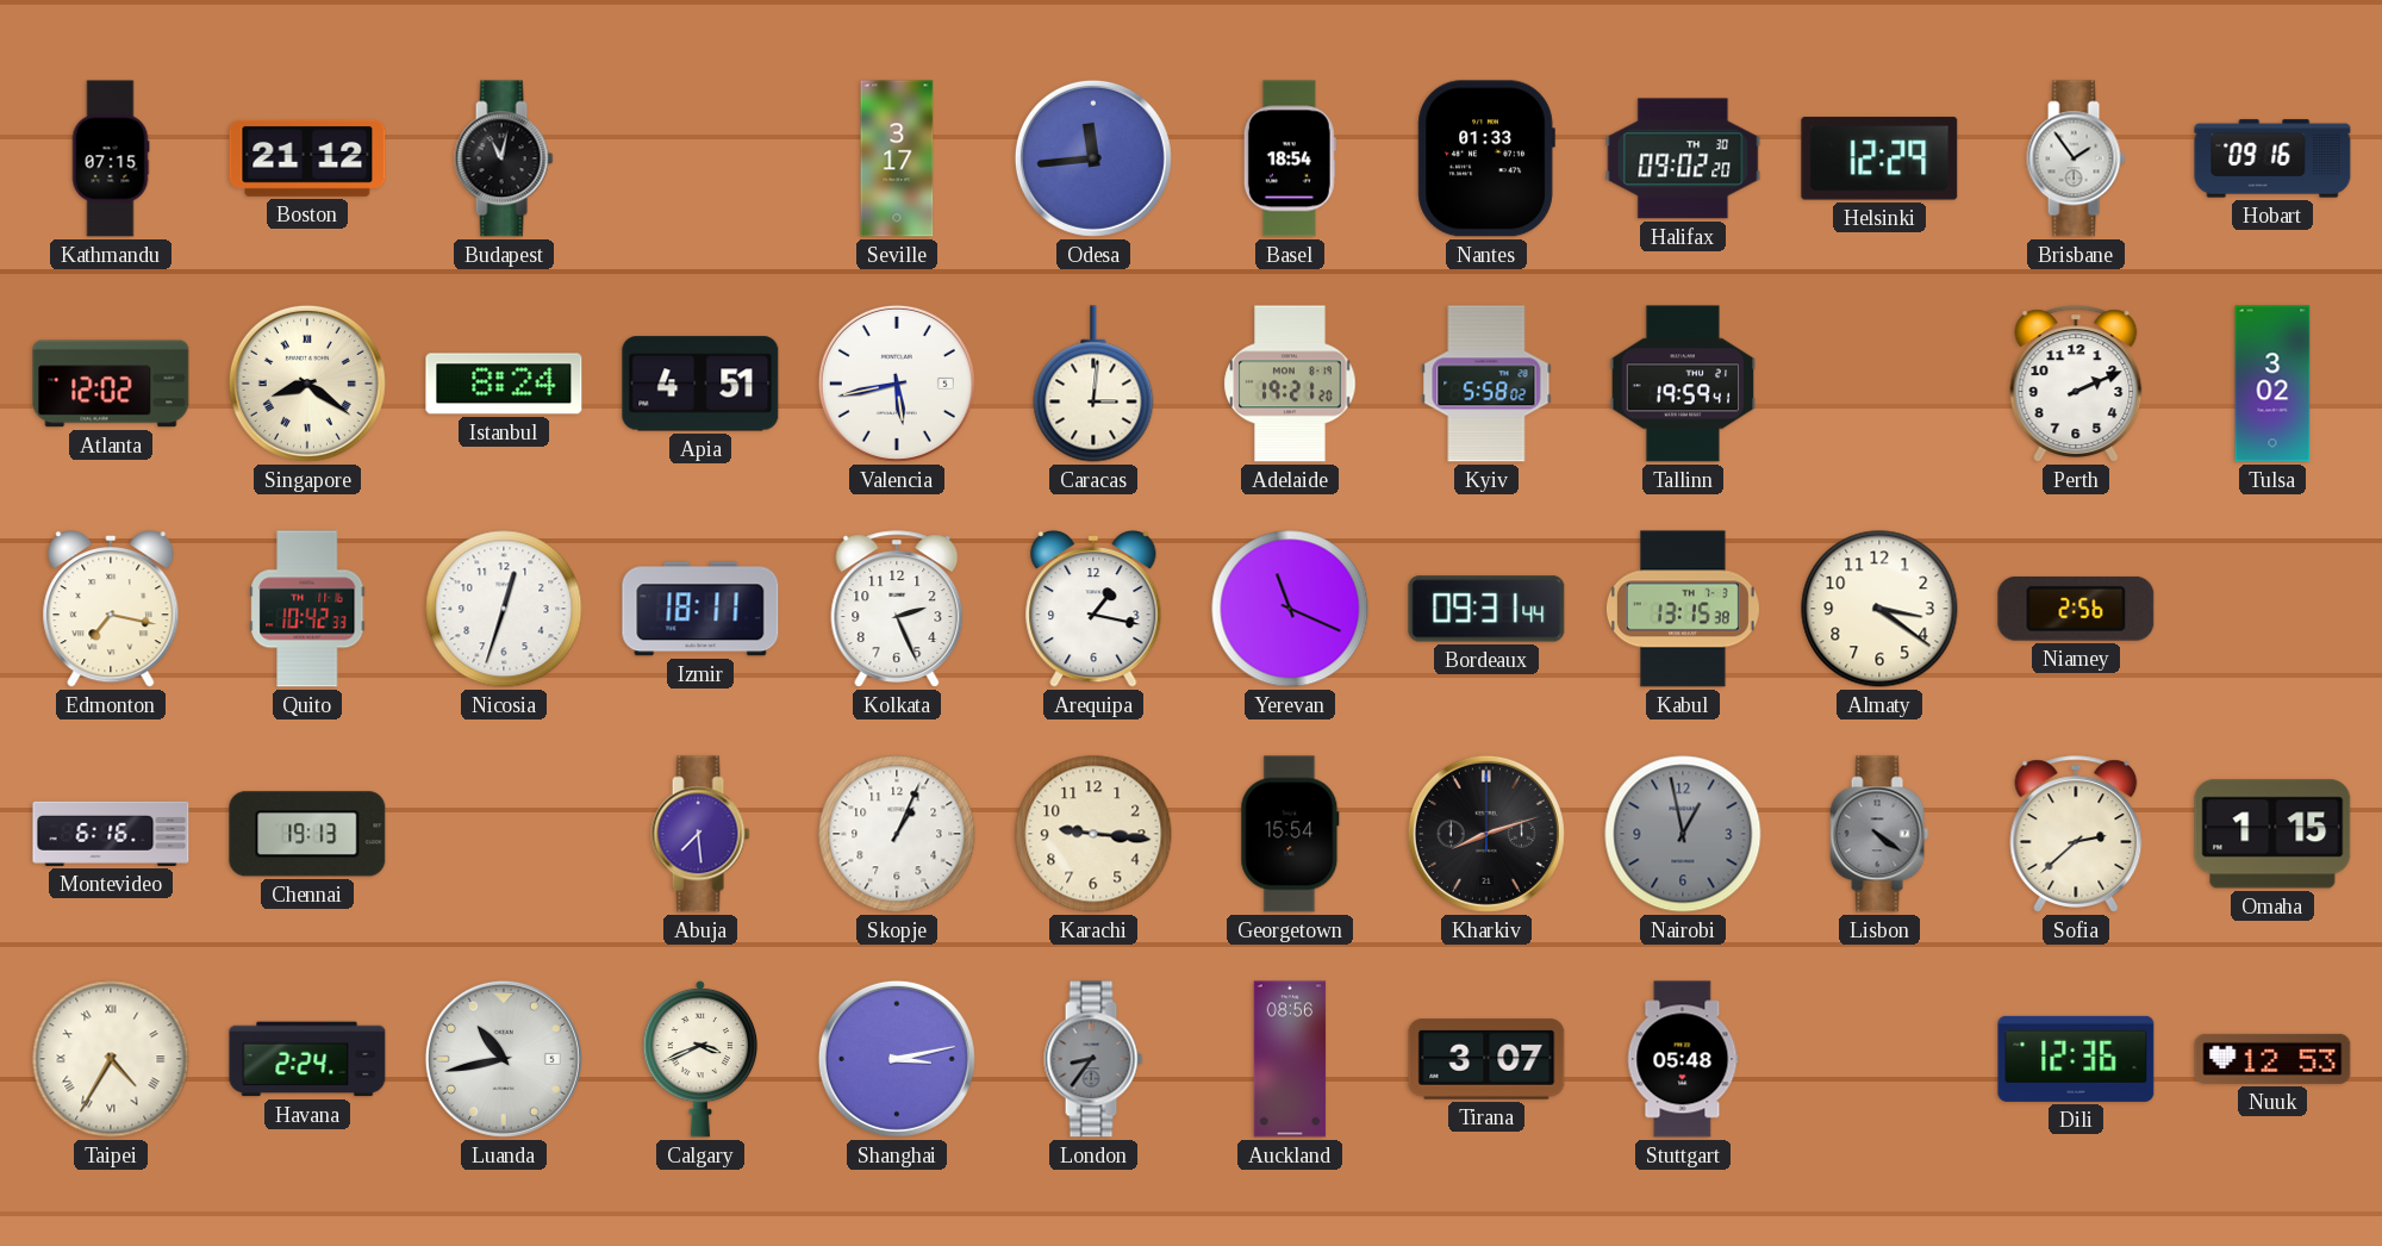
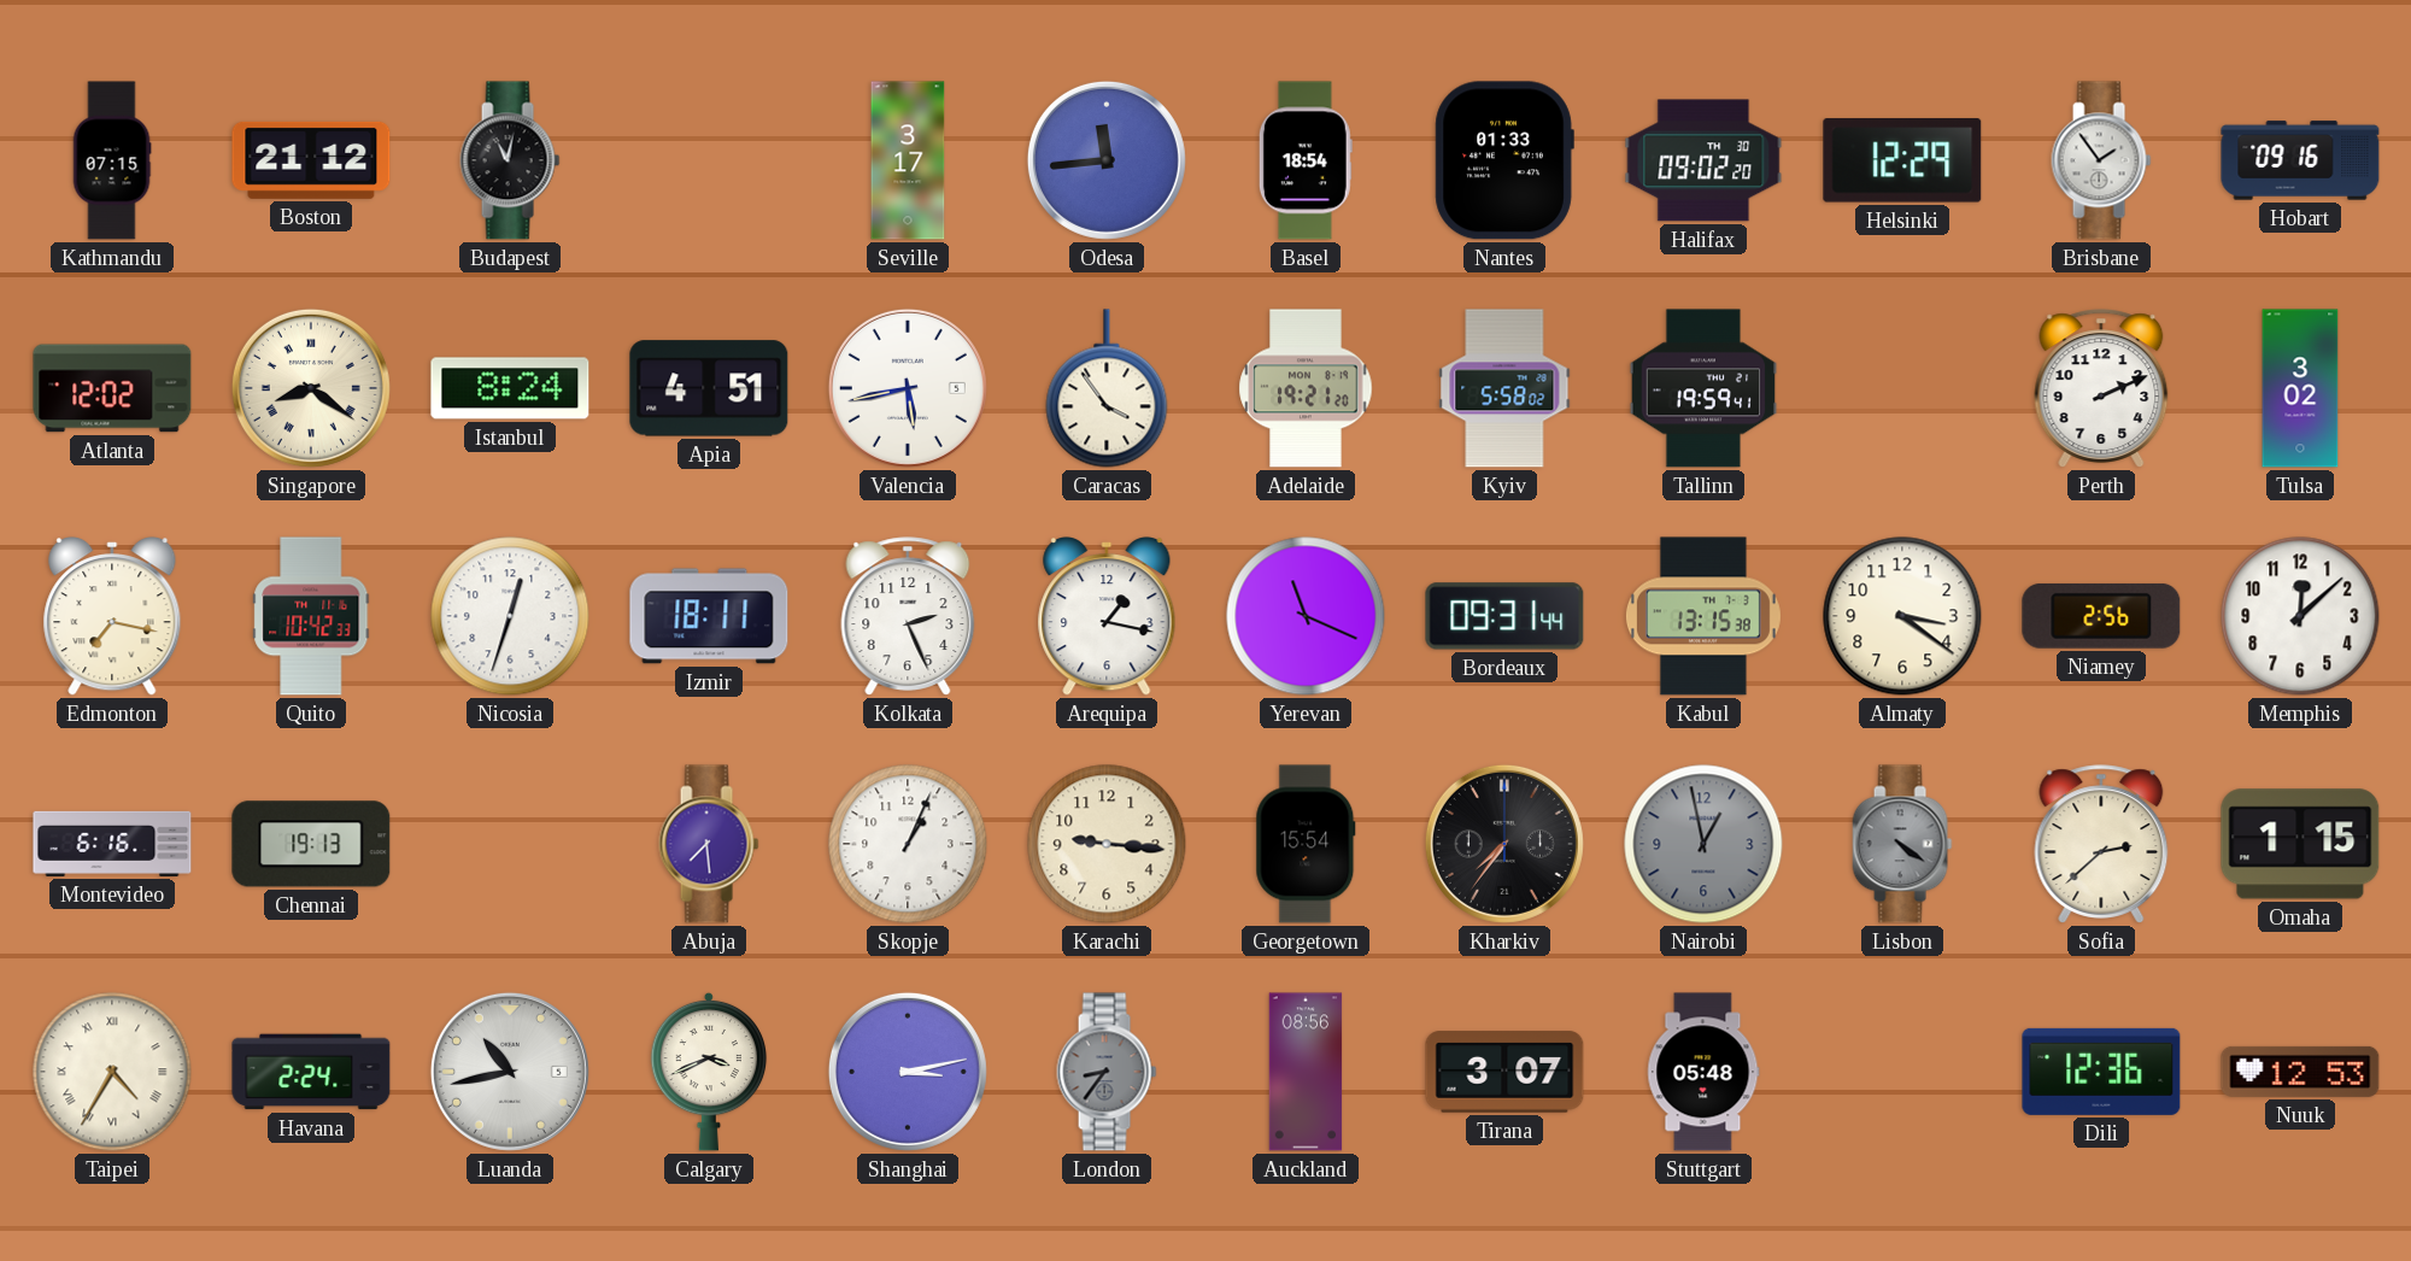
Caracas: 3:01 -> 3:54 (1107, 388)
Memphis: none -> 12:08 (2300, 616)
Kharkiv: 8:12 -> 7:36 (1504, 844)
